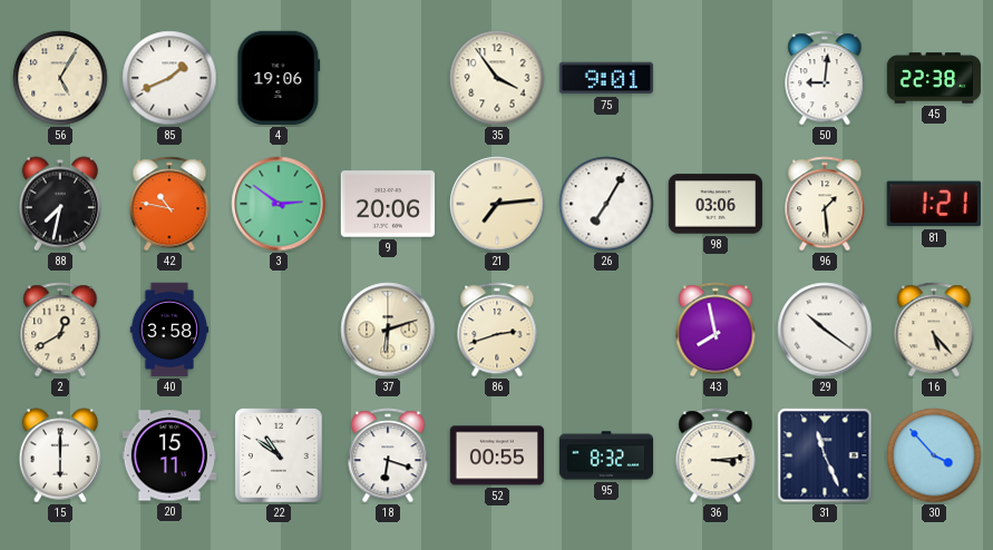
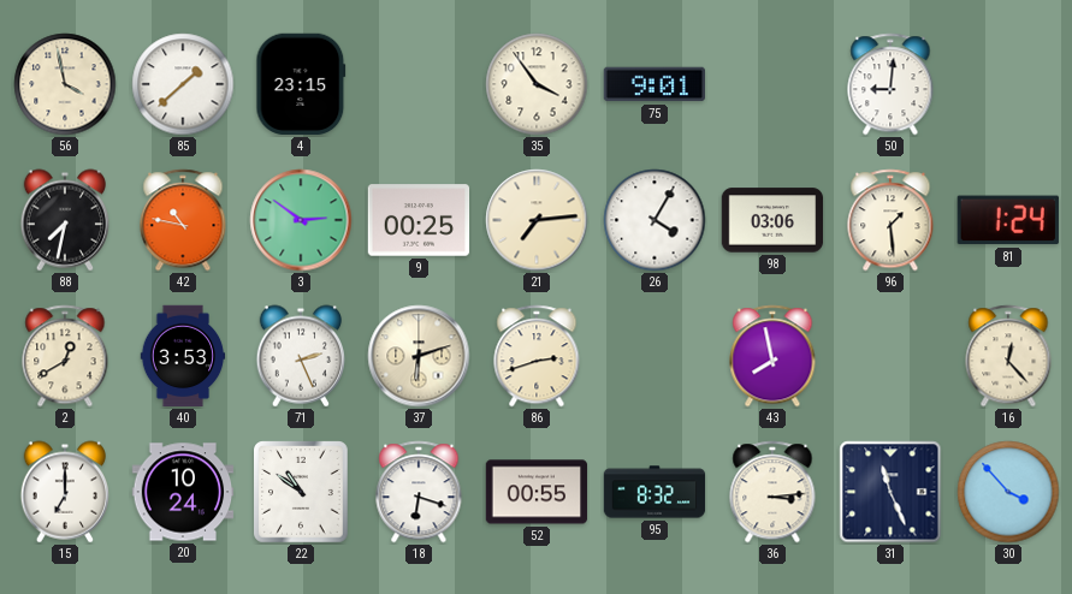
56: 5:05 -> 3:58 (65, 84)
85: 1:41 -> 1:38 (183, 84)
4: 19:06 -> 23:15 (301, 84)
45: 22:38 -> none (934, 78)
9: 20:06 -> 00:25 (419, 220)
26: 7:05 -> 4:05 (655, 220)
81: 1:21 -> 1:24 (1008, 220)
40: 3:58 -> 3:53 (183, 356)
71: none -> 2:26 (300, 356)
29: 10:21 -> none (825, 330)
16: 5:23 -> 12:23 (1008, 356)
15: 6:00 -> 7:00 (64, 492)
20: 15:11 -> 10:24 (183, 492)
